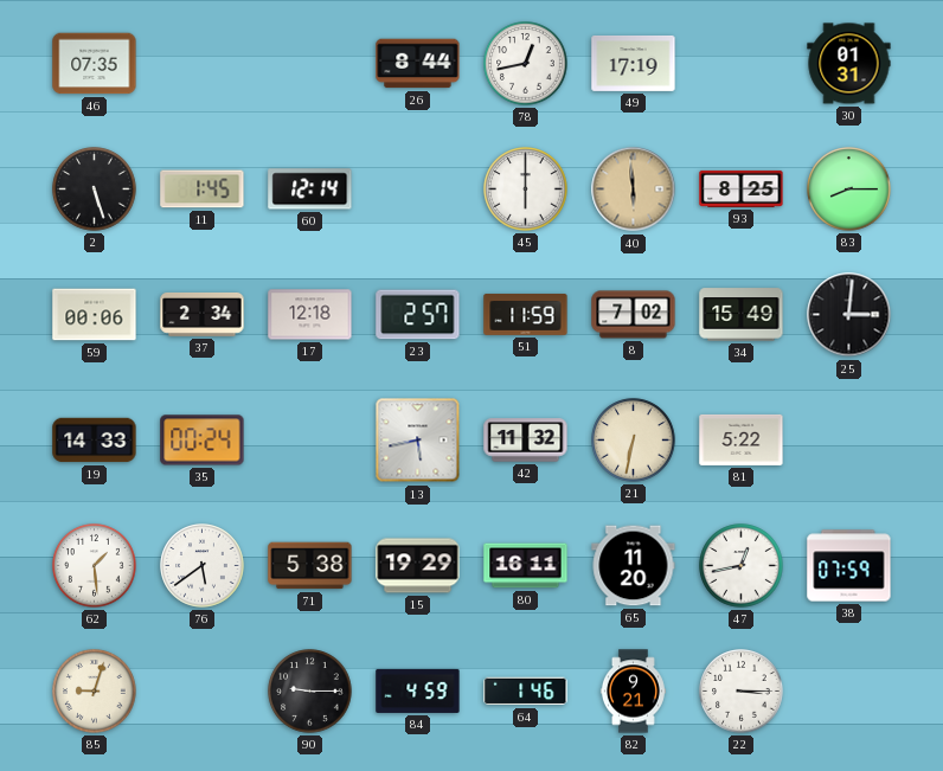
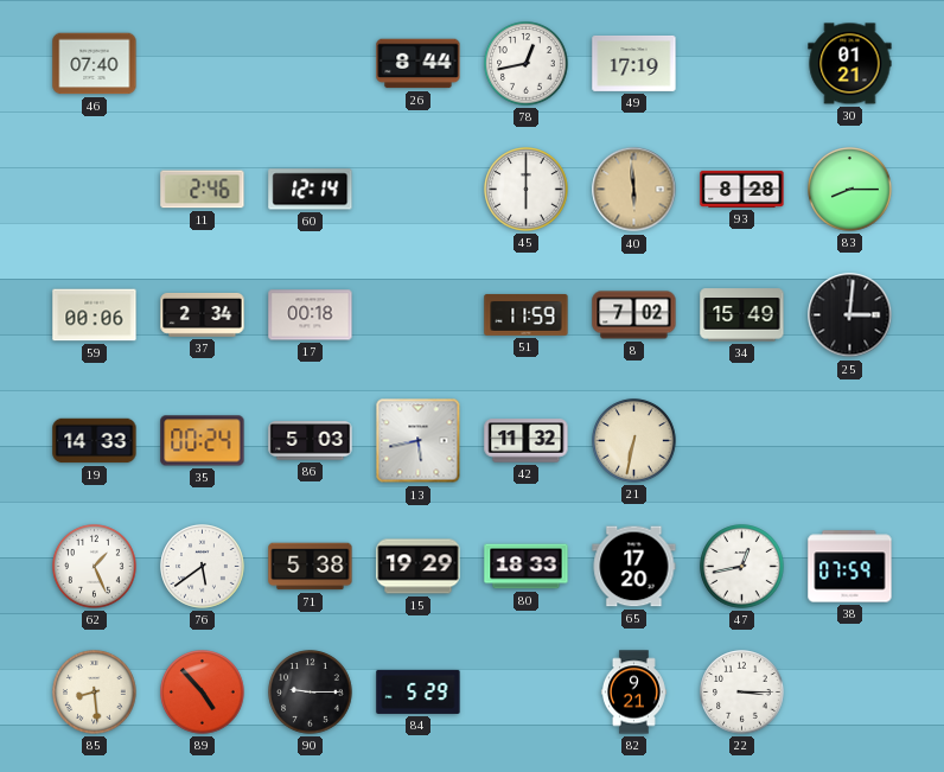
46: 07:35 -> 07:40 (95, 64)
30: 01:31 -> 01:21 (850, 64)
2: 5:27 -> none (95, 189)
11: 1:45 -> 2:46 (203, 190)
93: 8:25 -> 8:28 (742, 189)
17: 12:18 -> 00:18 (311, 315)
23: 2:57 -> none (418, 315)
86: none -> 5:03 (311, 441)
81: 5:22 -> none (742, 439)
62: 1:29 -> 1:26 (95, 567)
80: 16:11 -> 18:33 (527, 567)
65: 11:20 -> 17:20 (634, 567)
85: 9:03 -> 8:29 (95, 693)
89: none -> 4:53 (203, 693)
84: 4:59 -> 5:29 (419, 691)
64: 1:46 -> none (526, 692)
